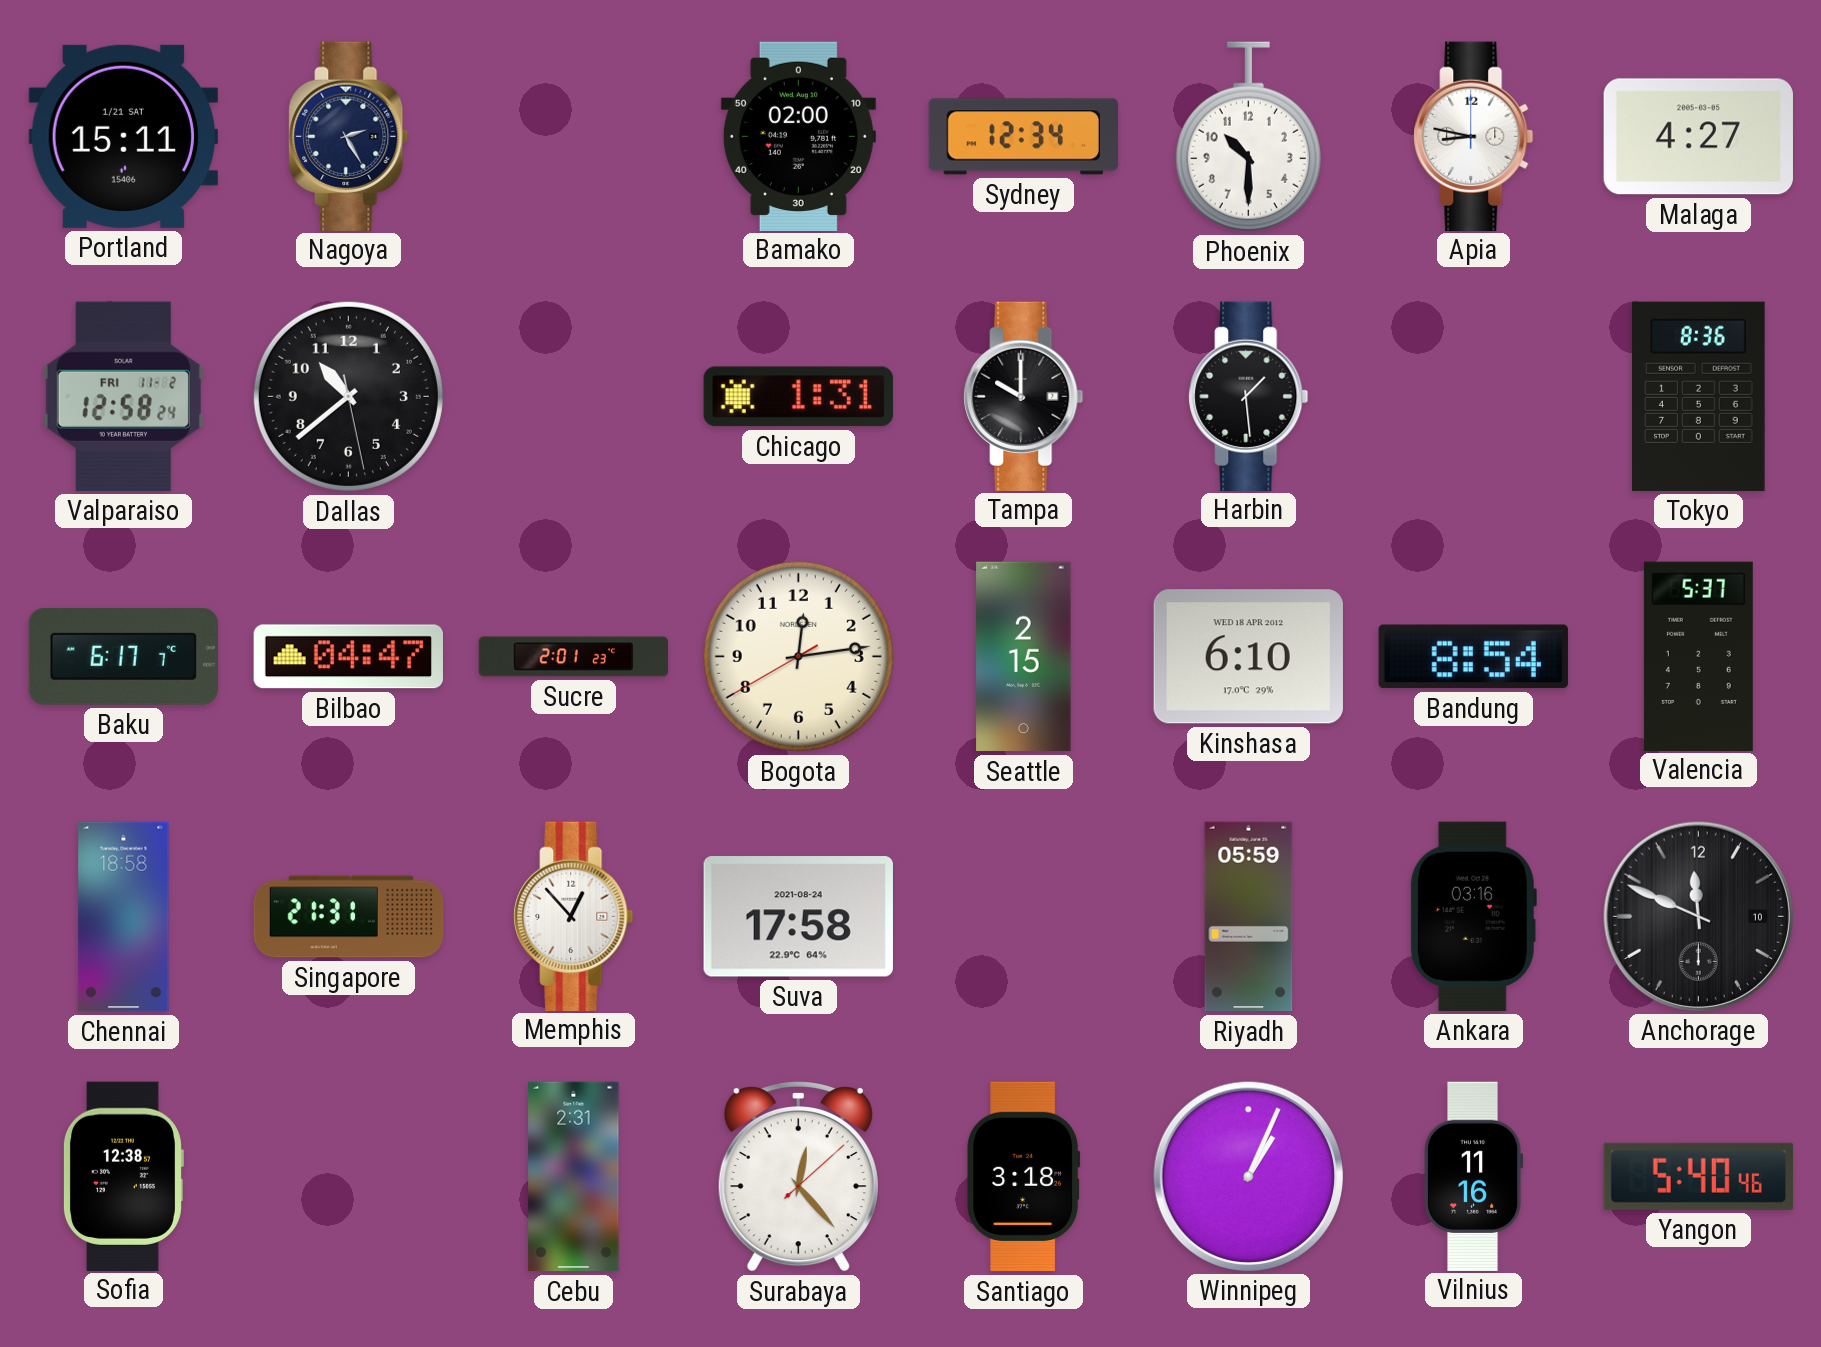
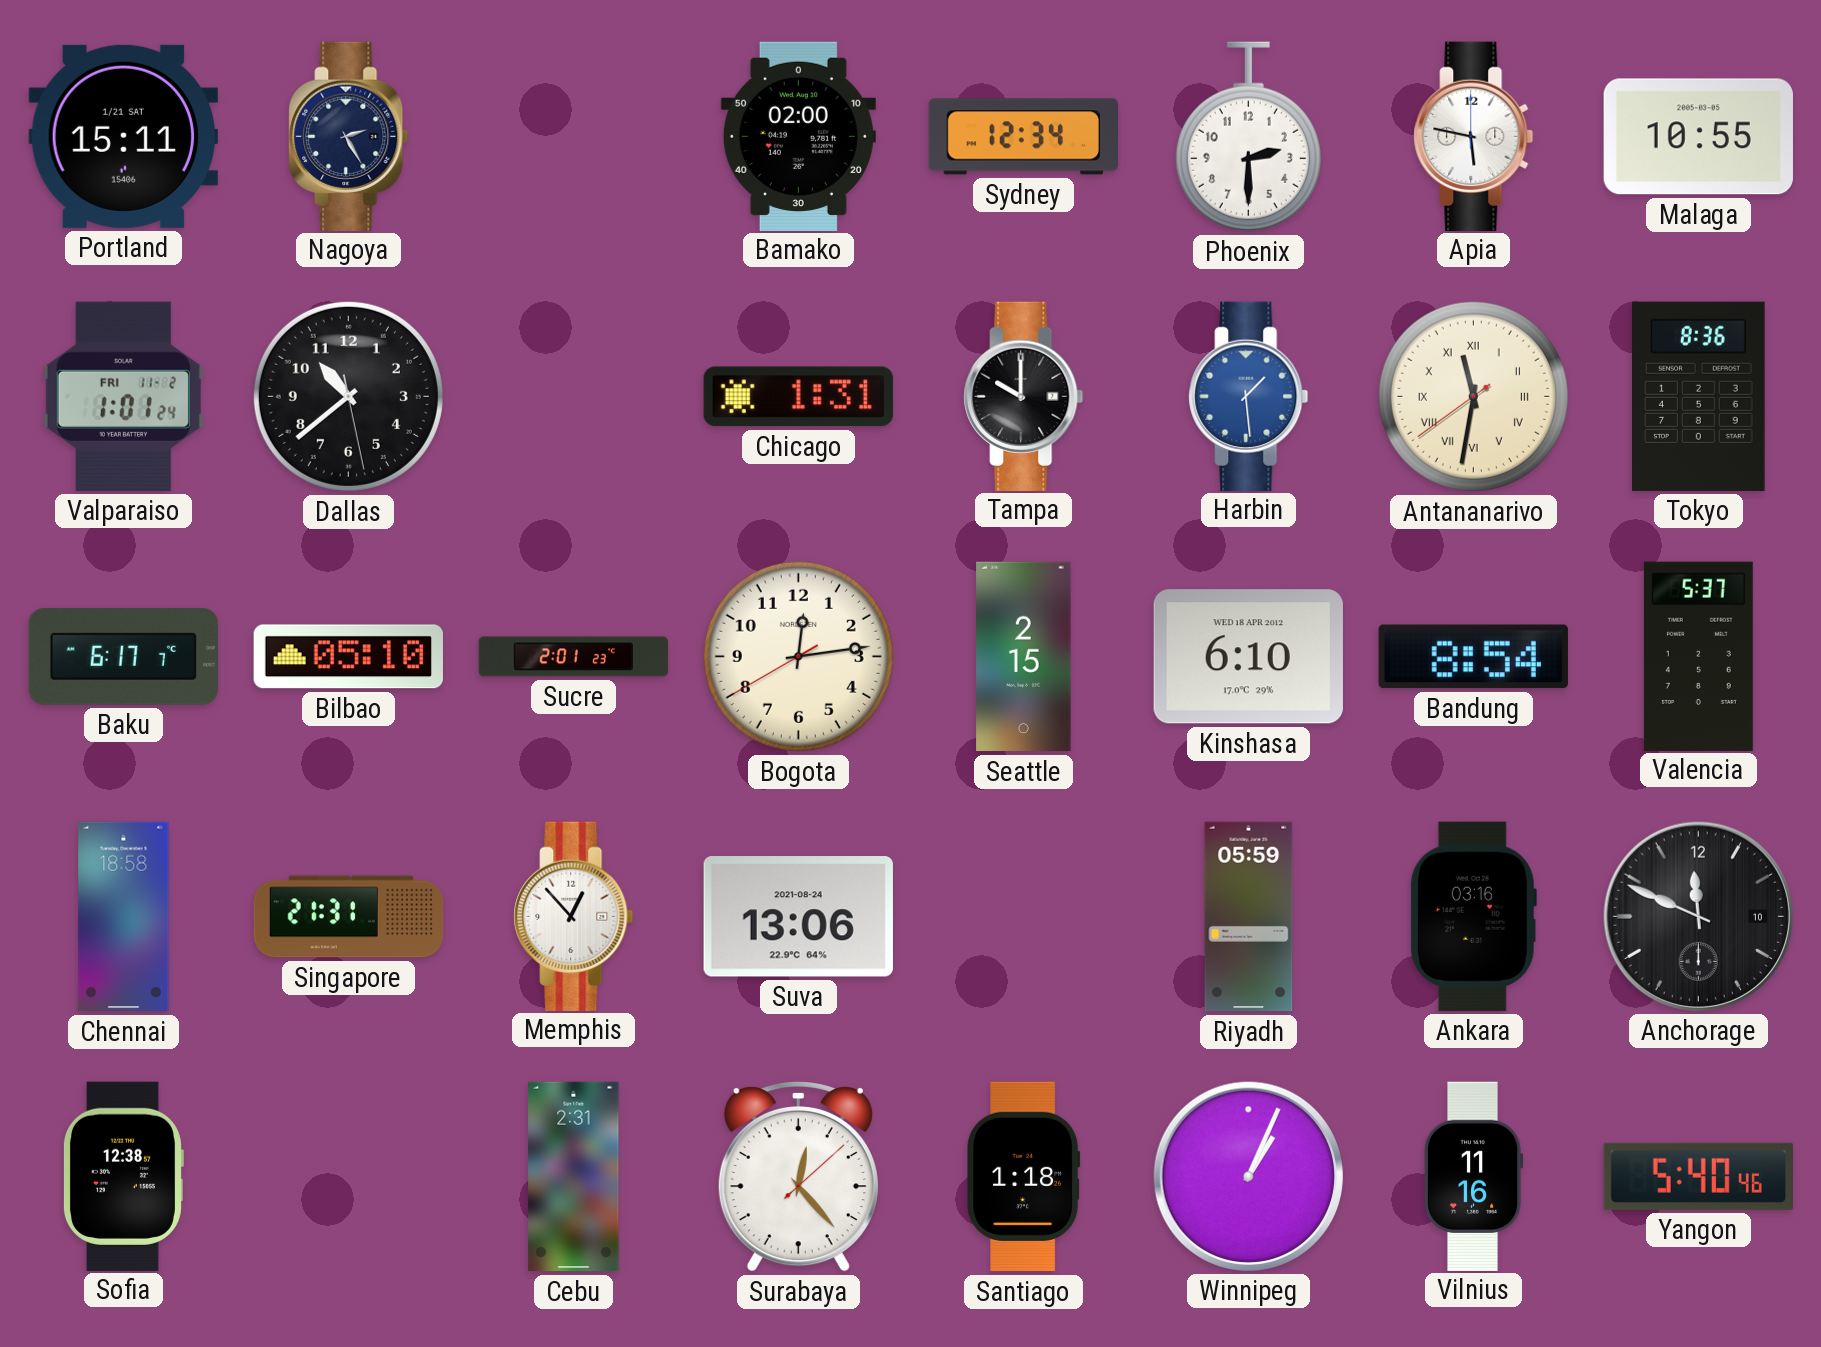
Phoenix: 10:30 -> 2:30 (1248, 137)
Apia: 8:47 -> 5:47 (1474, 136)
Malaga: 4:27 -> 10:55 (1698, 137)
Valparaiso: 12:58 -> 1:01 (123, 396)
Harbin dial: black -> blue (1249, 396)
Antananarivo: none -> 11:31 (1473, 396)
Bilbao: 04:47 -> 05:10 (348, 657)
Suva: 17:58 -> 13:06 (798, 917)
Santiago: 3:18 -> 1:18 (1024, 1177)
